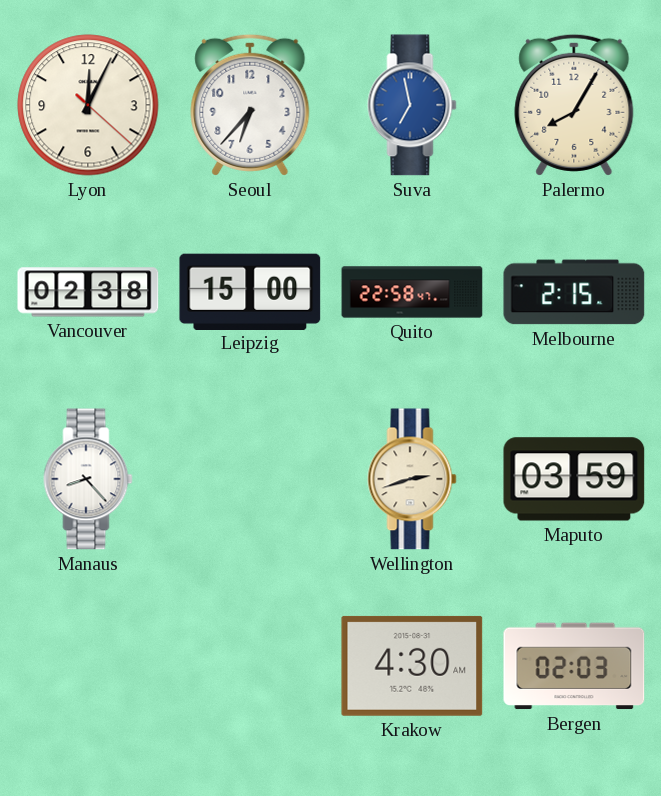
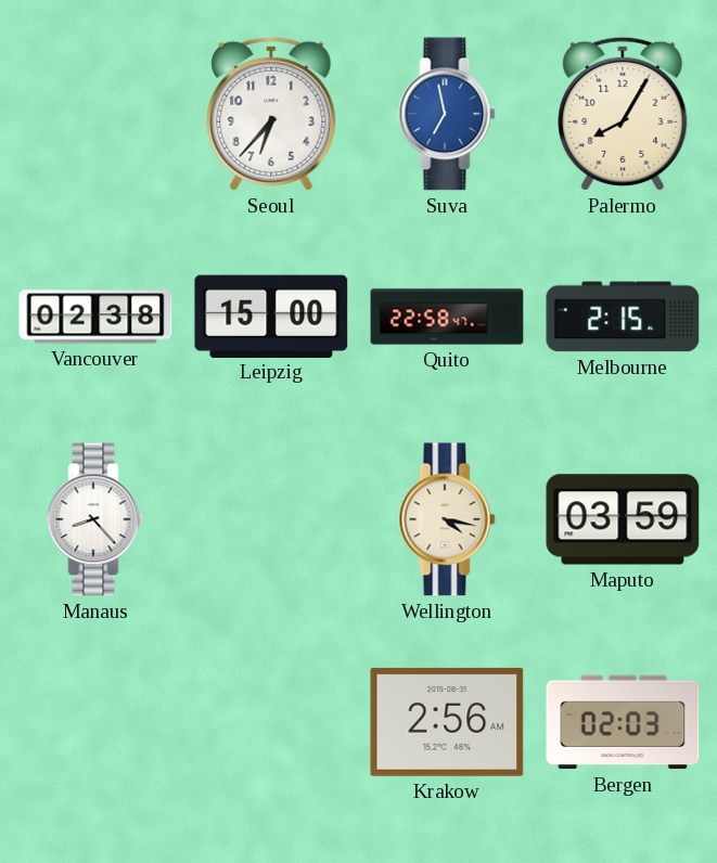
Lyon: 12:04 -> none (88, 105)
Wellington: 2:42 -> 4:17 (447, 519)
Krakow: 4:30 -> 2:56 (447, 722)
